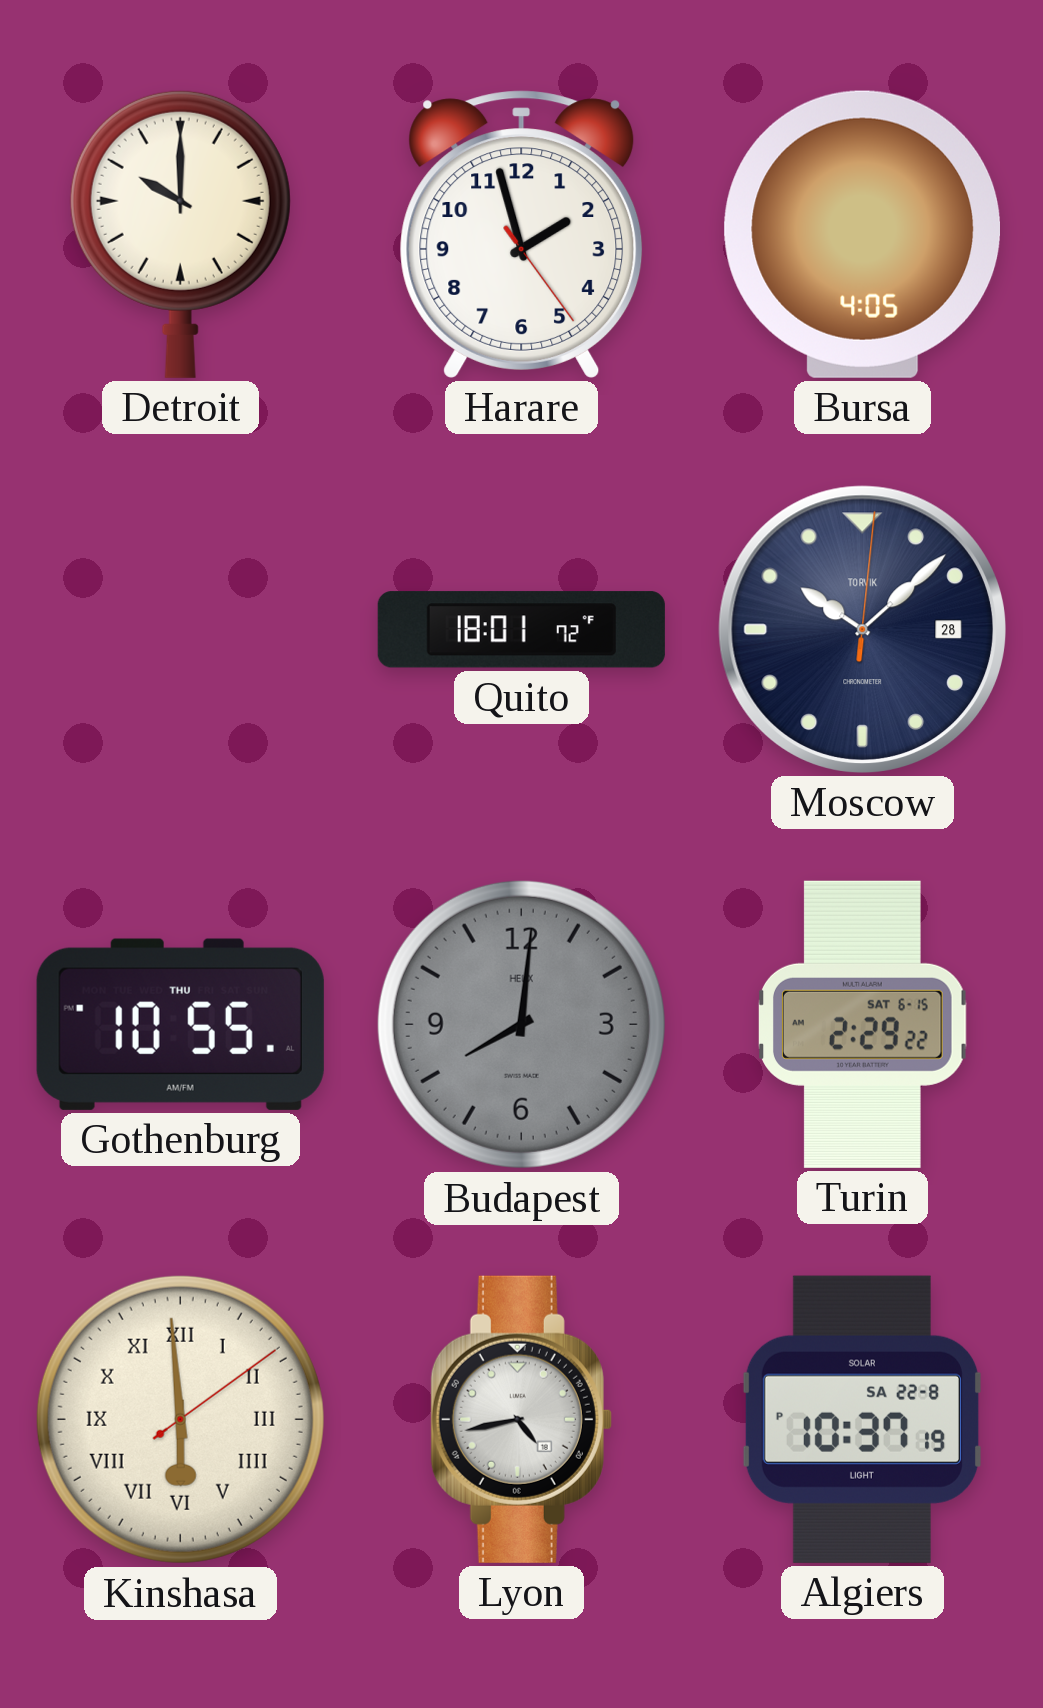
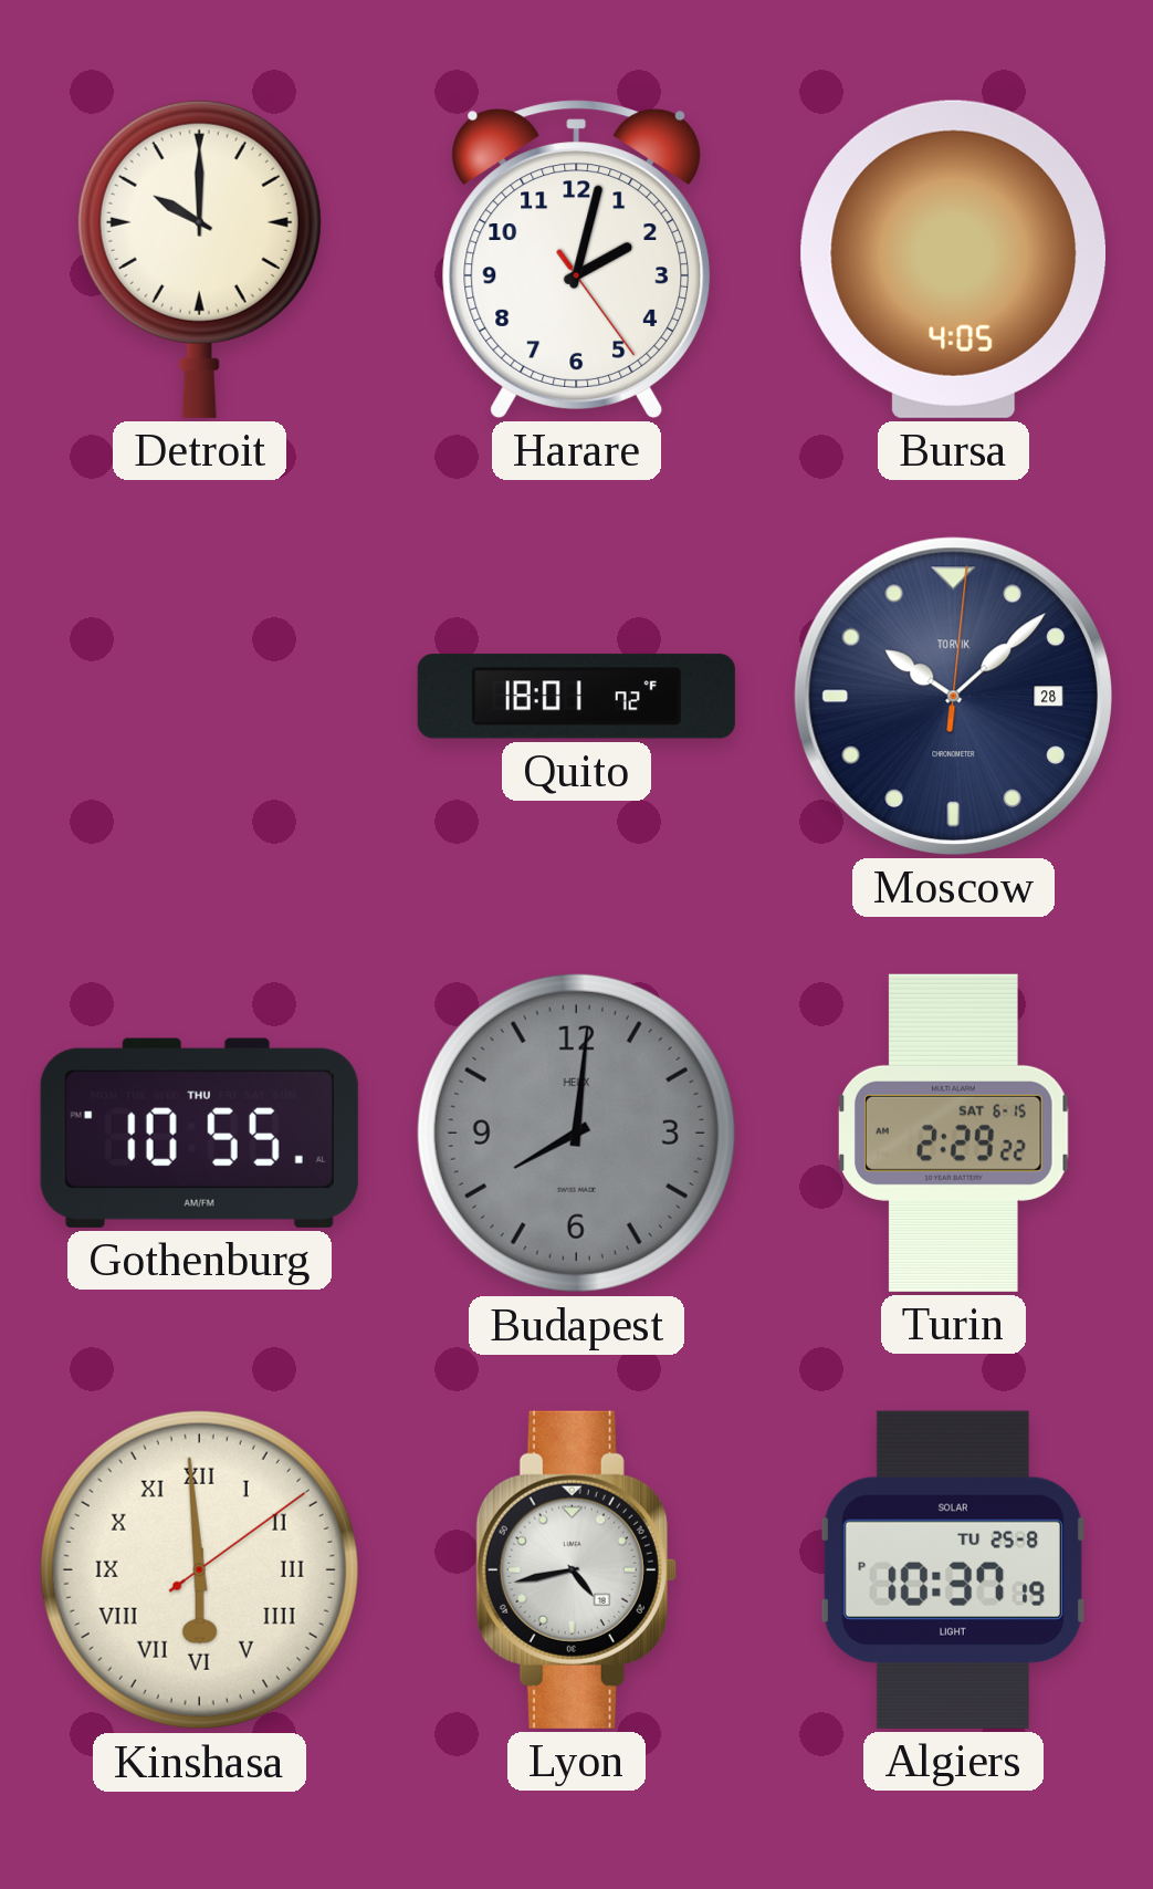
Harare: 1:57 -> 2:02 (577, 259)
Algiers date: SA 22-8 -> TU 25-8 (953, 1569)
